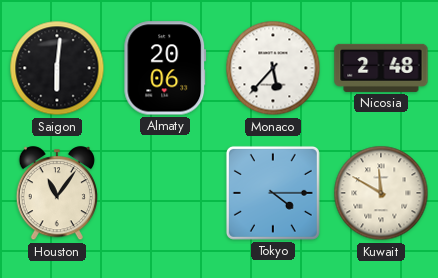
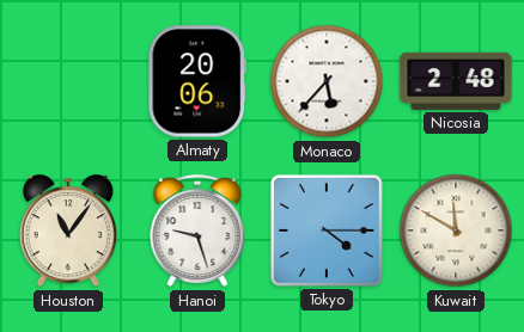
Saigon: 6:01 -> none (57, 68)
Hanoi: none -> 9:27 (197, 232)
